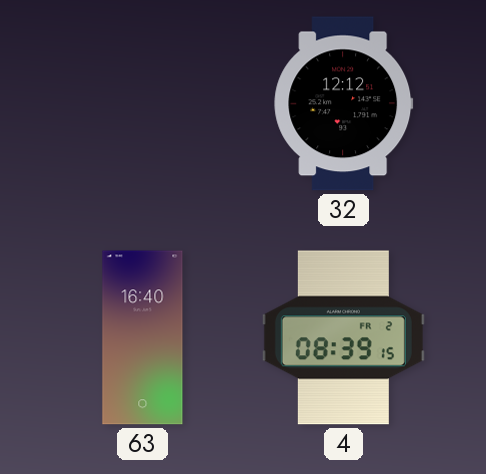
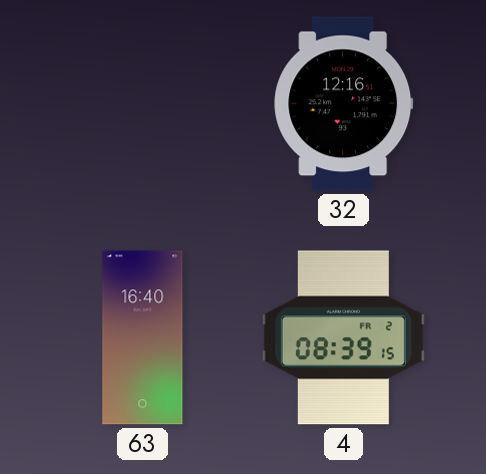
32: 12:12 -> 12:16 (344, 104)
